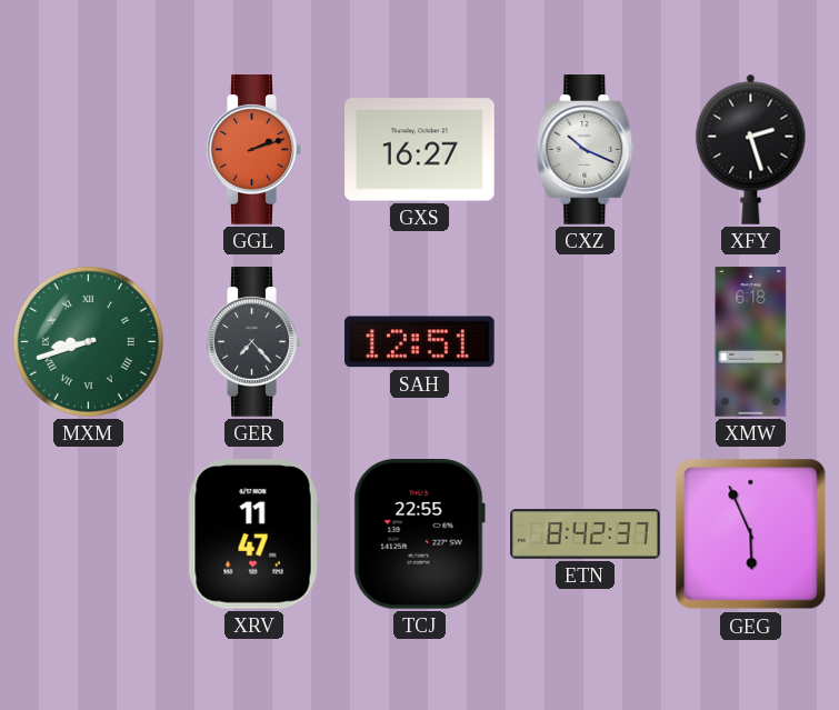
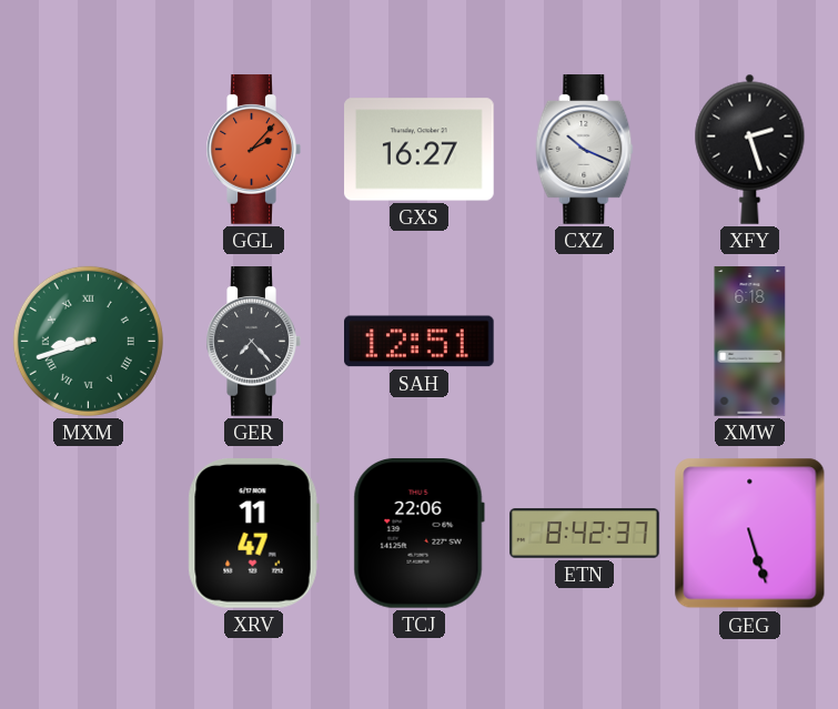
GGL: 2:12 -> 2:07 (253, 150)
TCJ: 22:55 -> 22:06 (418, 534)
GEG: 5:56 -> 5:27 (750, 534)
